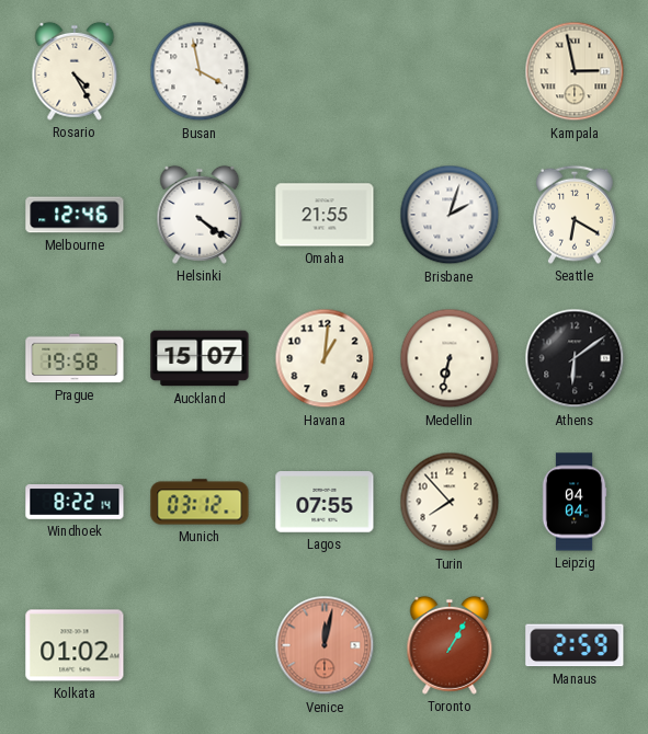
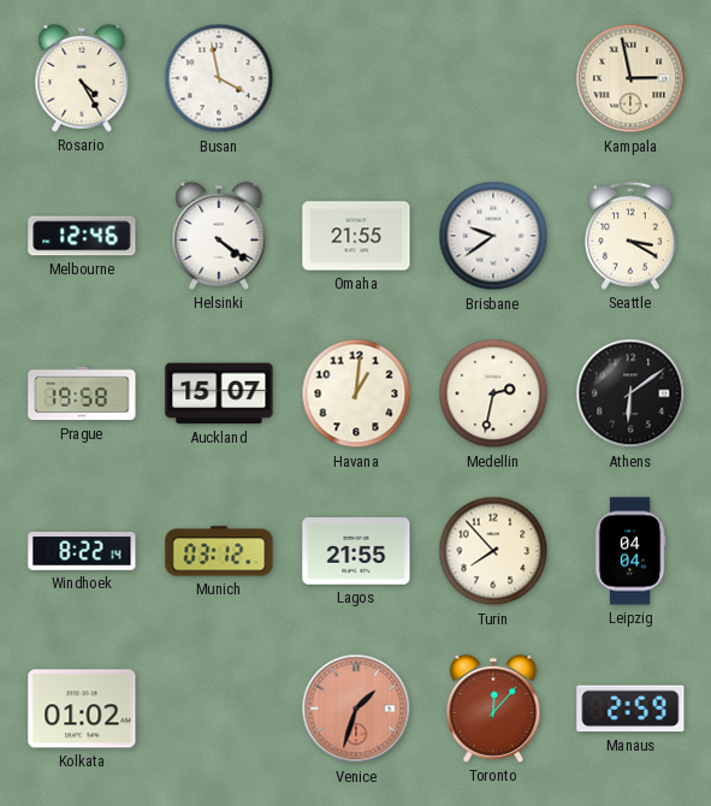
Brisbane: 2:03 -> 9:39 (493, 236)
Seattle: 6:20 -> 3:20 (632, 236)
Medellin: 6:32 -> 2:32 (493, 393)
Lagos: 07:55 -> 21:55 (356, 551)
Venice: 12:02 -> 1:33 (356, 709)
Toronto: 1:05 -> 12:07 (493, 709)
